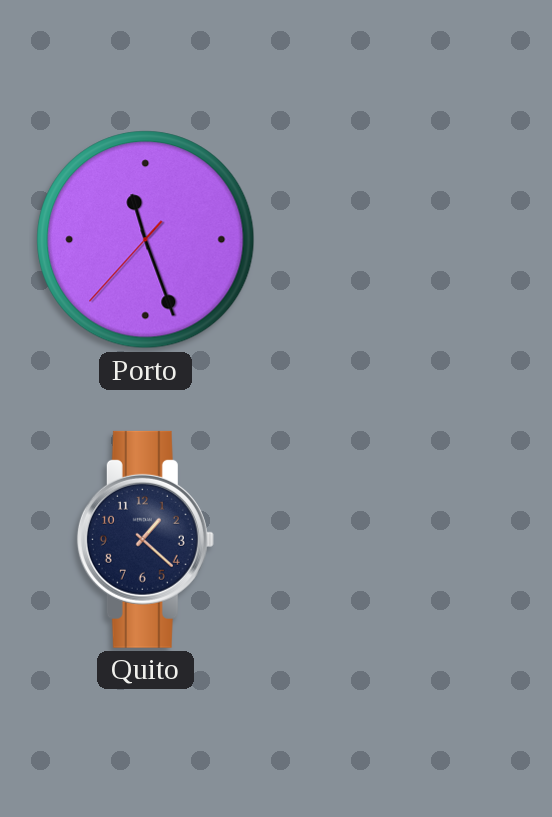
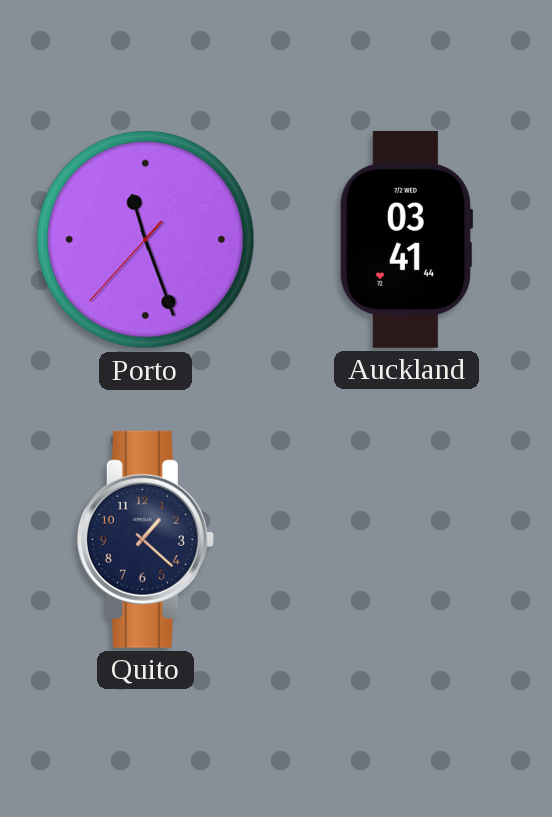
Auckland: none -> 03:41 (406, 239)
